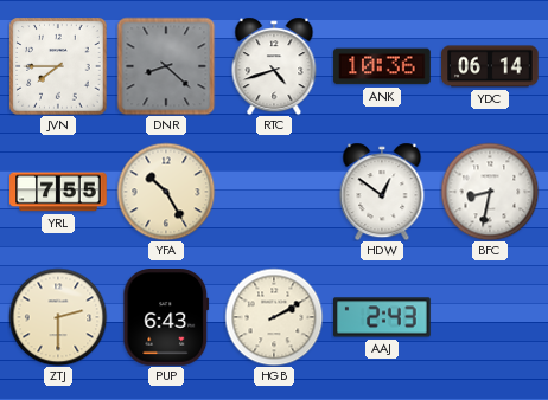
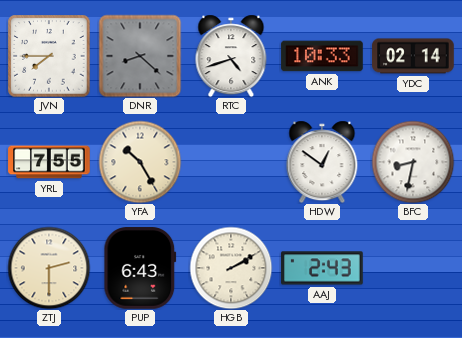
ANK: 10:36 -> 10:33 (322, 56)
YDC: 06:14 -> 02:14 (413, 56)
